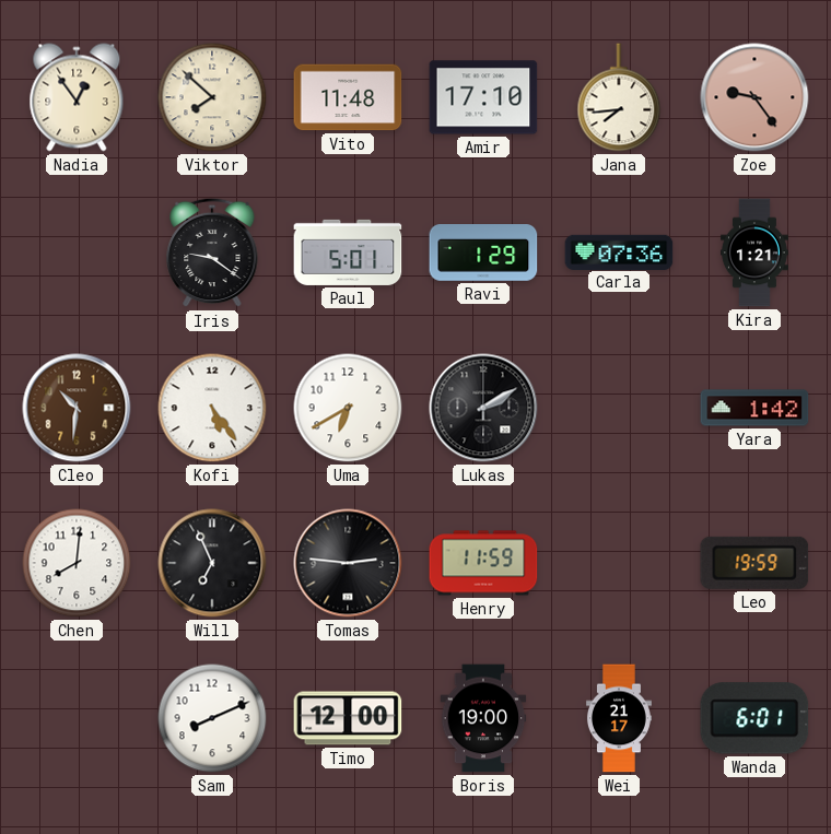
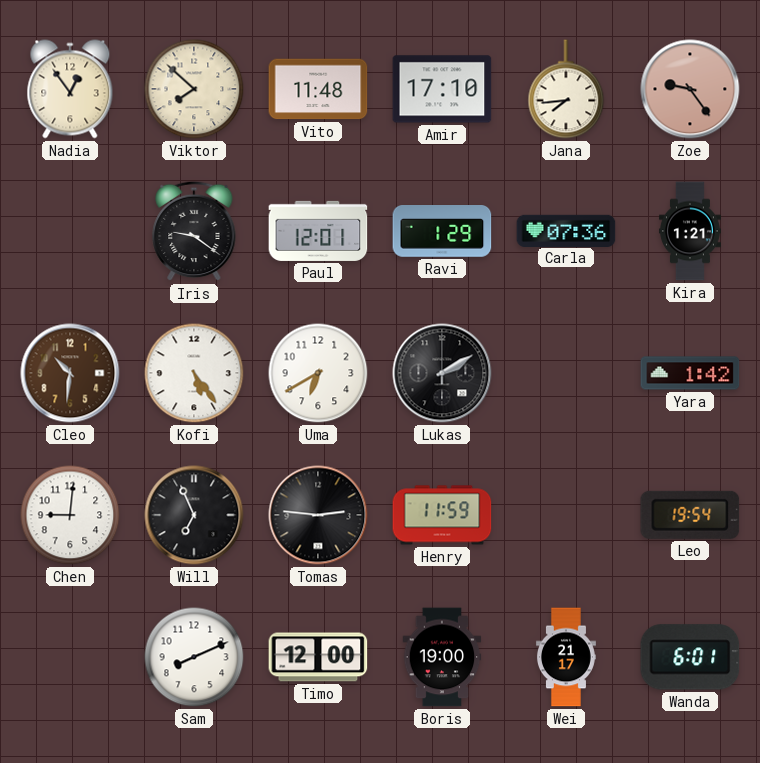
Paul: 5:01 -> 12:01 (318, 231)
Chen: 8:01 -> 9:01 (70, 515)
Leo: 19:59 -> 19:54 (690, 515)
